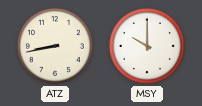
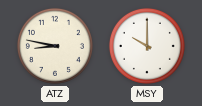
ATZ: 8:43 -> 8:47 (55, 46)
